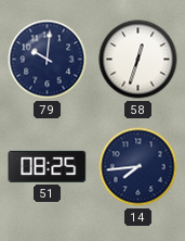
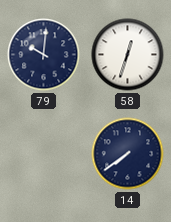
51: 08:25 -> none (48, 166)
14: 7:44 -> 7:39 (128, 154)
